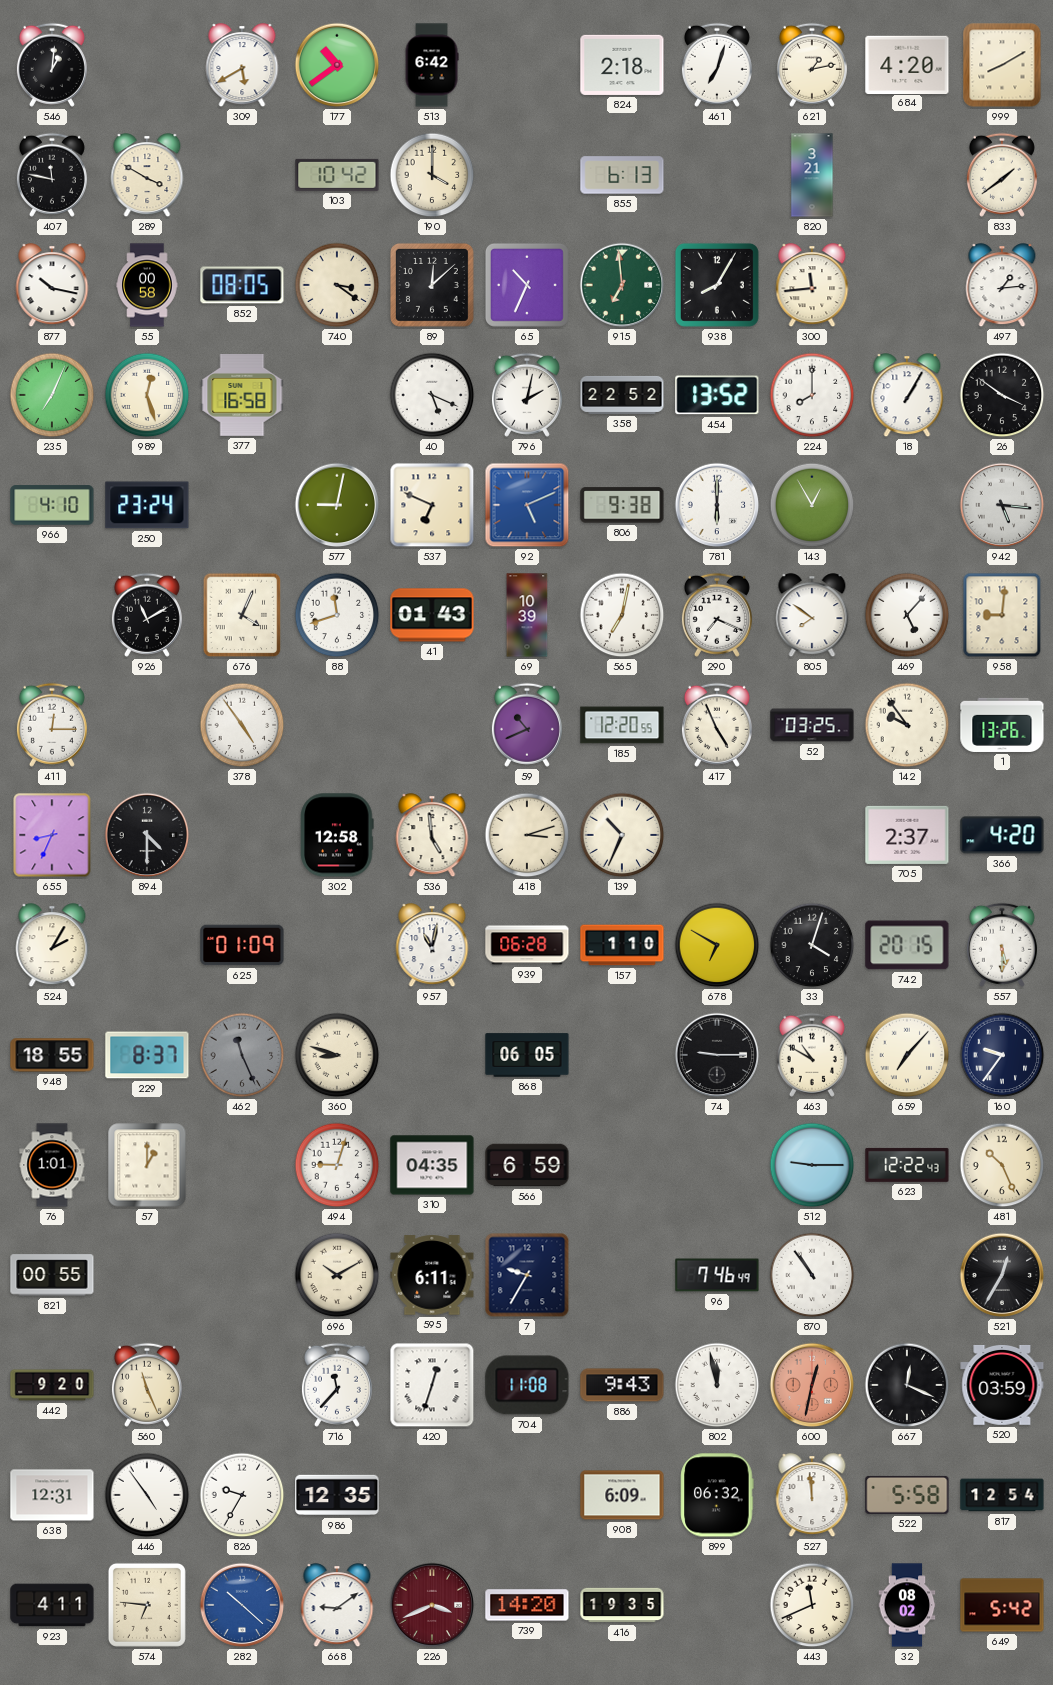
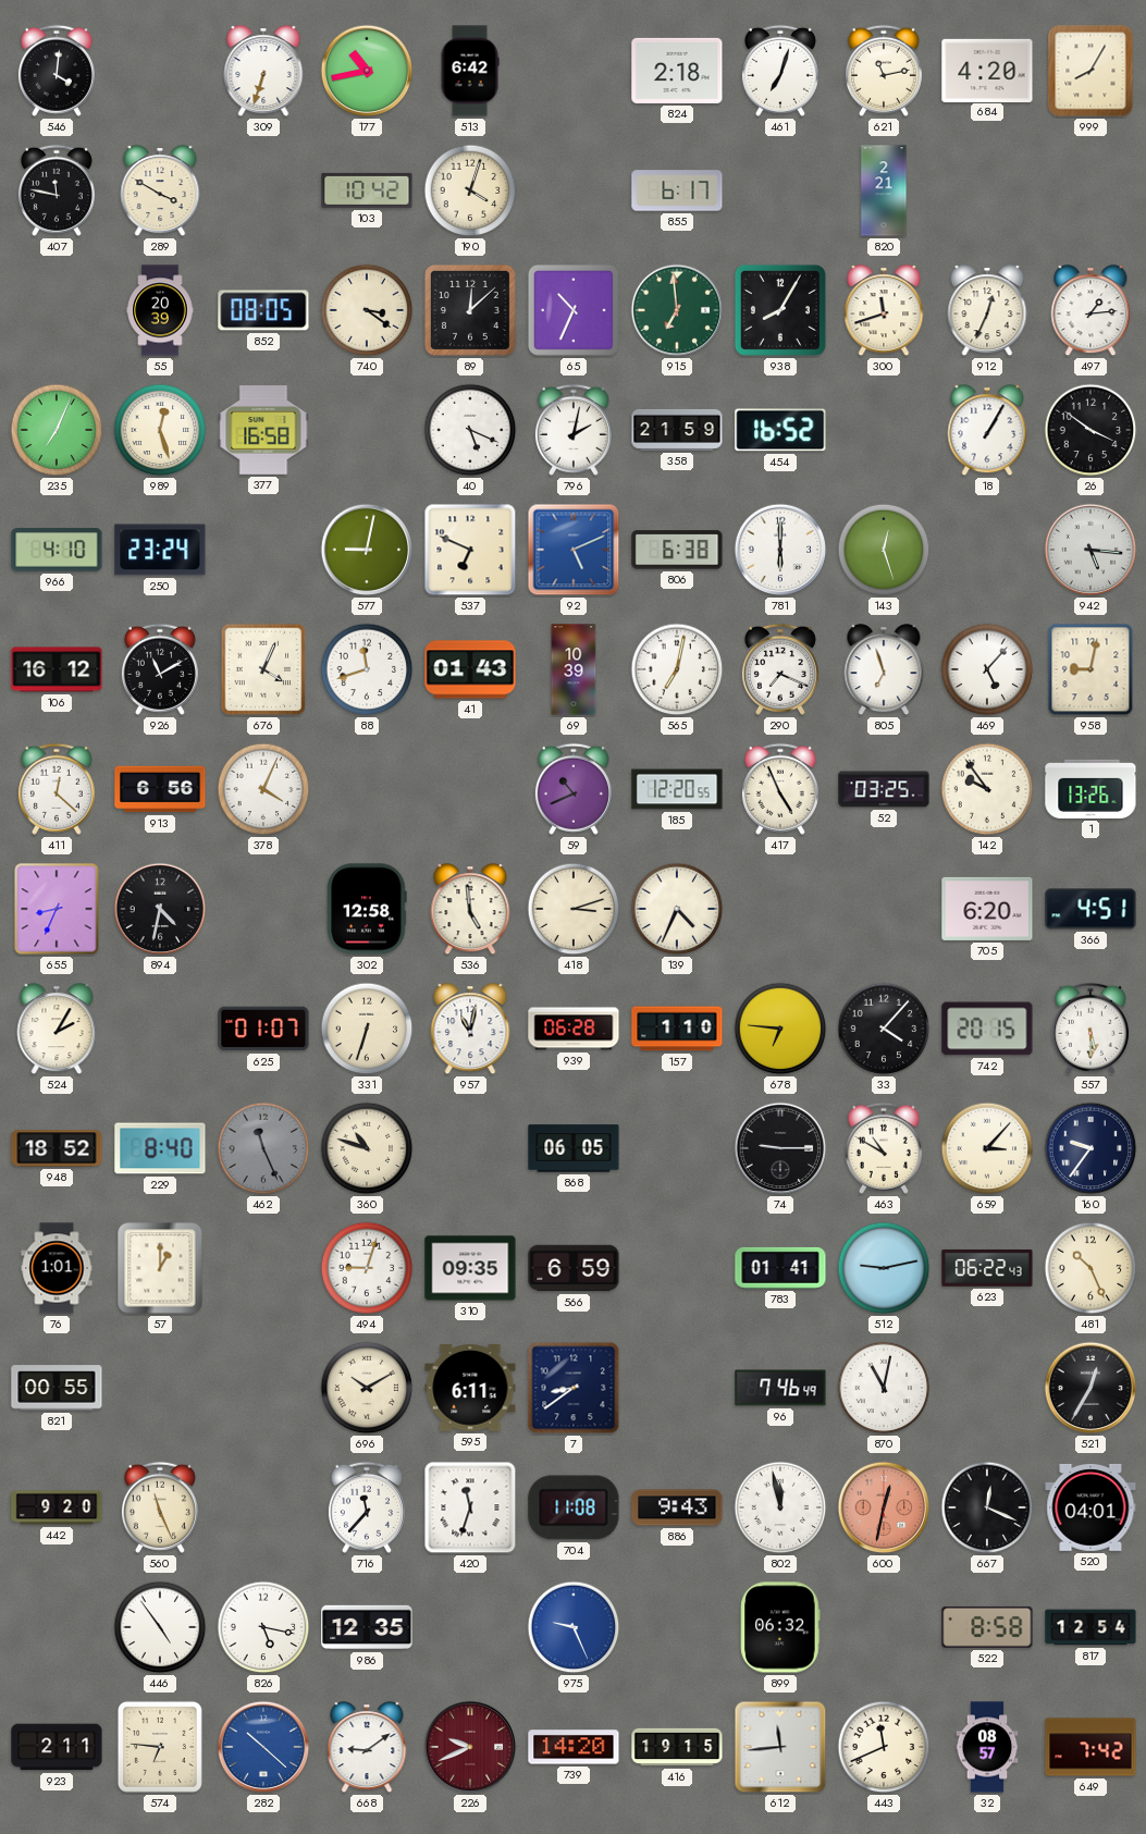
546: 1:01 -> 4:01 (57, 71)
309: 5:40 -> 6:33 (263, 72)
177: 10:39 -> 10:43 (367, 71)
621: 1:13 -> 11:13 (884, 71)
999: 8:10 -> 8:05 (1090, 71)
190: 4:00 -> 4:03 (470, 190)
855: 6:13 -> 6:17 (677, 190)
820: 3:21 -> 2:21 (884, 190)
833: 1:39 -> none (1002, 175)
877: 10:17 -> none (52, 286)
55: 00:58 -> 20:39 (160, 310)
300: 11:44 -> 11:42 (884, 311)
912: none -> 12:34 (987, 311)
358: 22:52 -> 21:59 (677, 430)
454: 13:52 -> 16:52 (780, 430)
224: 8:00 -> none (812, 395)
806: 9:38 -> 6:38 (677, 550)
143: 12:55 -> 12:27 (884, 550)
106: none -> 16:12 (57, 669)
805: 7:51 -> 6:57 (884, 670)
958: 9:01 -> 9:02 (1090, 669)
411: 12:15 -> 12:22 (57, 789)
913: none -> 6:56 (160, 789)
378: 4:54 -> 4:04 (263, 789)
894: 4:30 -> 4:32 (160, 909)
139: 10:34 -> 4:34 (677, 909)
705: 2:37 -> 6:20 (987, 909)
366: 4:20 -> 4:51 (1090, 909)
625: 01:09 -> 01:07 (263, 1029)
331: none -> 6:33 (367, 1029)
678: 6:50 -> 6:46 (780, 1029)
33: 4:03 -> 4:07 (884, 1029)
948: 18:55 -> 18:52 (57, 1148)
229: 8:37 -> 8:40 (160, 1148)
360: 8:48 -> 10:48 (367, 1148)
659: 7:07 -> 3:07 (987, 1148)
310: 04:35 -> 09:35 (470, 1268)
783: none -> 01:41 (780, 1268)
512: 9:15 -> 9:13 (884, 1268)
623: 12:22 -> 06:22 (987, 1268)
7: 9:35 -> 8:39 (574, 1388)
870: 10:54 -> 11:02 (884, 1388)
420: 12:33 -> 11:33 (470, 1507)
520: 03:59 -> 04:01 (1090, 1507)
638: 12:31 -> none (52, 1495)
826: 9:35 -> 5:17 (263, 1627)
975: none -> 9:26 (574, 1627)
908: 6:09 -> none (622, 1495)
527: 11:59 -> none (812, 1496)
522: 5:58 -> 8:58 (987, 1627)
923: 4:11 -> 2:11 (57, 1747)
226: 3:41 -> 9:41 (470, 1747)
416: 19:35 -> 19:15 (677, 1747)
612: none -> 11:44 (780, 1747)
32: 08:02 -> 08:57 (987, 1747)
649: 5:42 -> 7:42 (1090, 1747)
